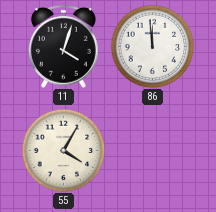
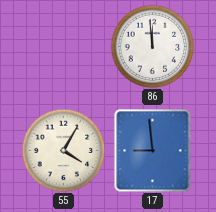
11: 4:03 -> none (63, 46)
17: none -> 8:59 (153, 150)
